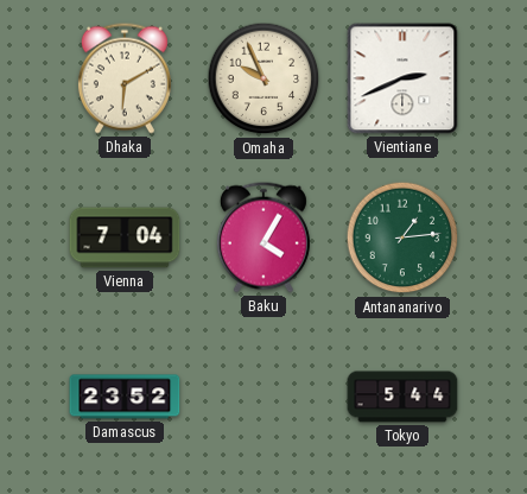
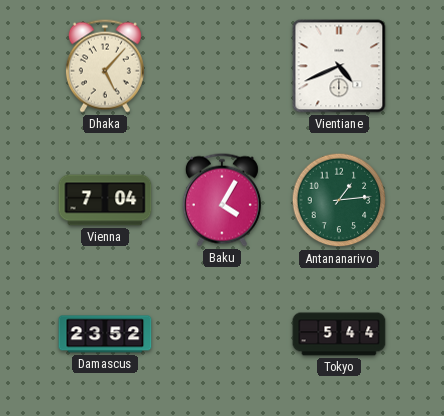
Dhaka: 6:10 -> 5:07 (105, 66)
Omaha: 9:56 -> none (263, 78)
Vientiane: 2:41 -> 4:41 (339, 66)
